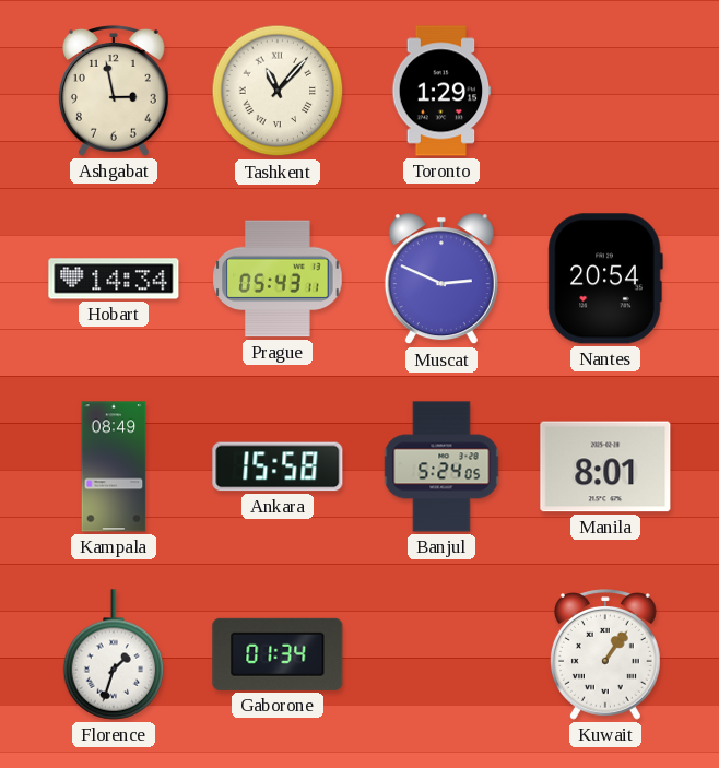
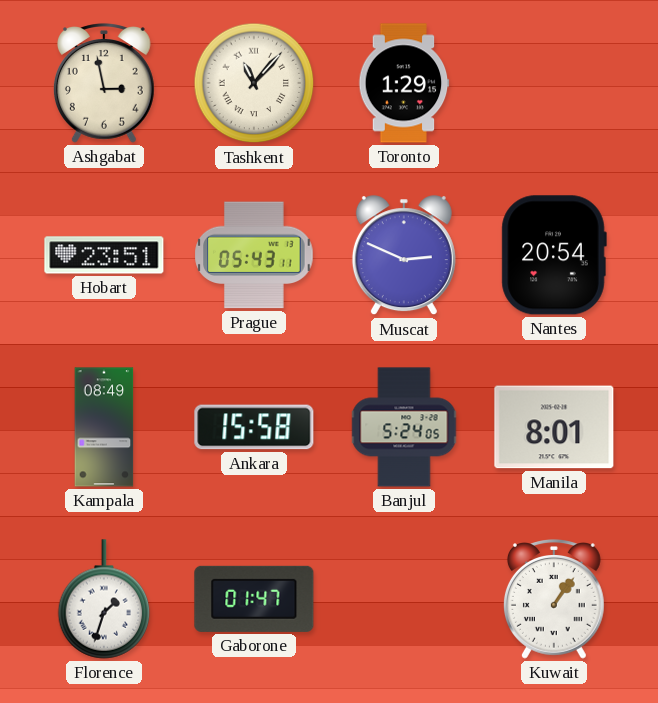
Hobart: 14:34 -> 23:51 (104, 255)
Gaborone: 01:34 -> 01:47 (254, 599)
